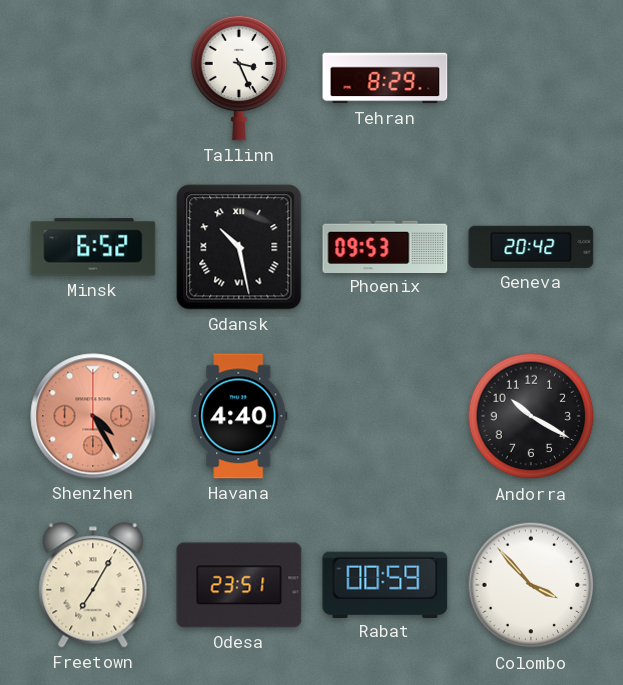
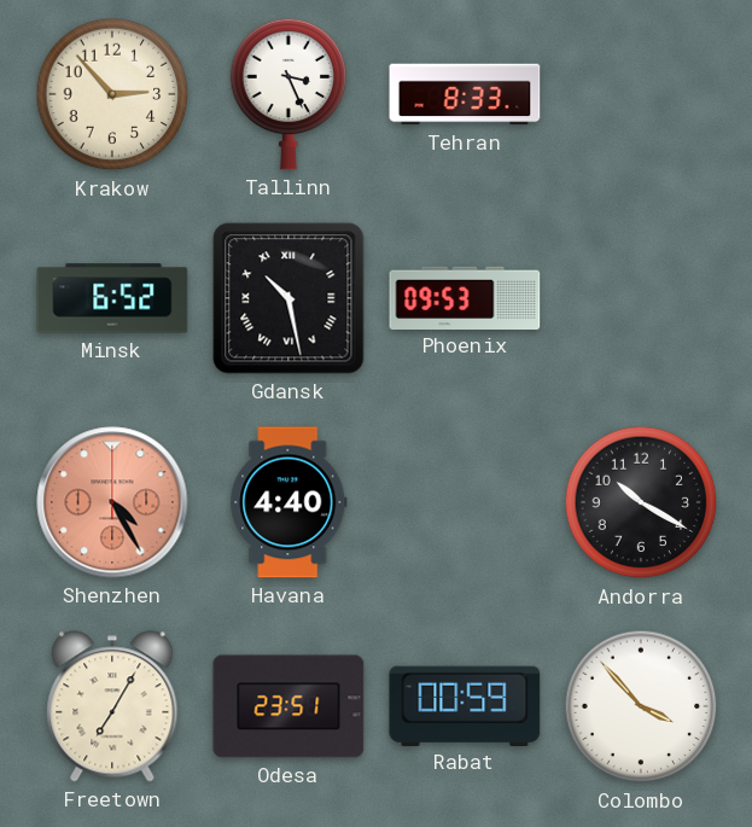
Krakow: none -> 2:53 (112, 94)
Tehran: 8:29 -> 8:33 (465, 94)
Geneva: 20:42 -> none (531, 247)
